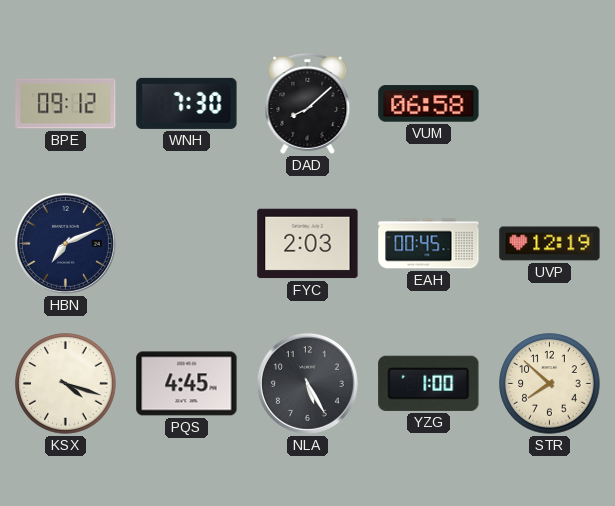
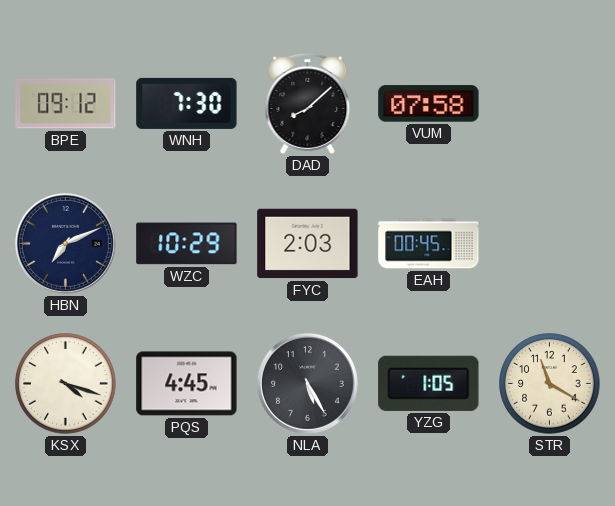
VUM: 06:58 -> 07:58 (429, 104)
WZC: none -> 10:29 (187, 244)
UVP: 12:19 -> none (550, 244)
YZG: 1:00 -> 1:05 (429, 383)
STR: 7:52 -> 11:20 (550, 384)
